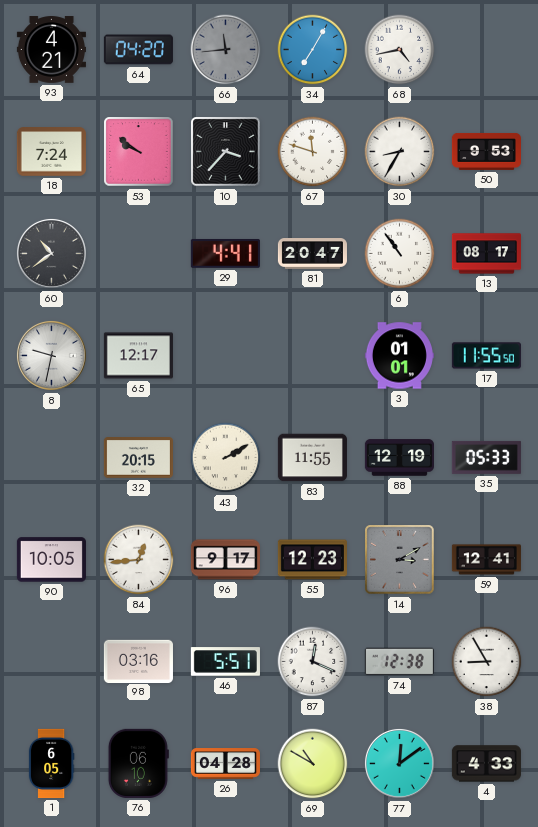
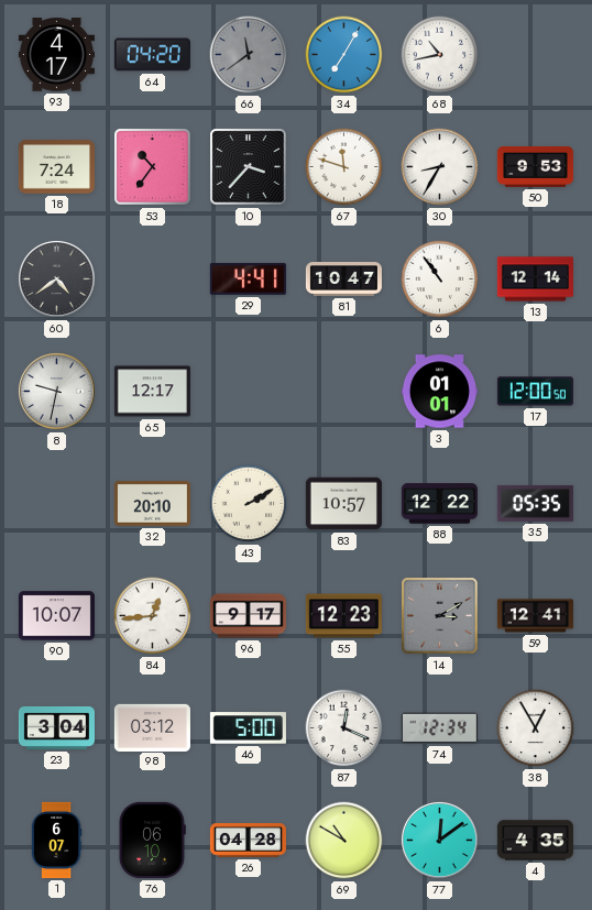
93: 4:21 -> 4:17 (56, 55)
66: 11:44 -> 11:39 (249, 55)
68: 4:43 -> 10:43 (440, 55)
53: 9:51 -> 10:36 (153, 167)
60: 10:39 -> 4:39 (56, 278)
81: 20:47 -> 10:47 (343, 279)
13: 08:17 -> 12:14 (535, 279)
17: 11:55 -> 12:00 (535, 392)
32: 20:15 -> 20:10 (152, 504)
83: 11:55 -> 10:57 (343, 504)
88: 12:19 -> 12:22 (439, 504)
35: 05:33 -> 05:35 (535, 503)
90: 10:05 -> 10:07 (56, 616)
23: none -> 3:04 (56, 727)
98: 03:16 -> 03:12 (152, 727)
46: 5:51 -> 5:00 (248, 728)
74: 12:38 -> 12:34 (439, 728)
38: 8:55 -> 12:55 (536, 728)
1: 6:05 -> 6:07 (56, 840)
4: 4:33 -> 4:35 (535, 841)
